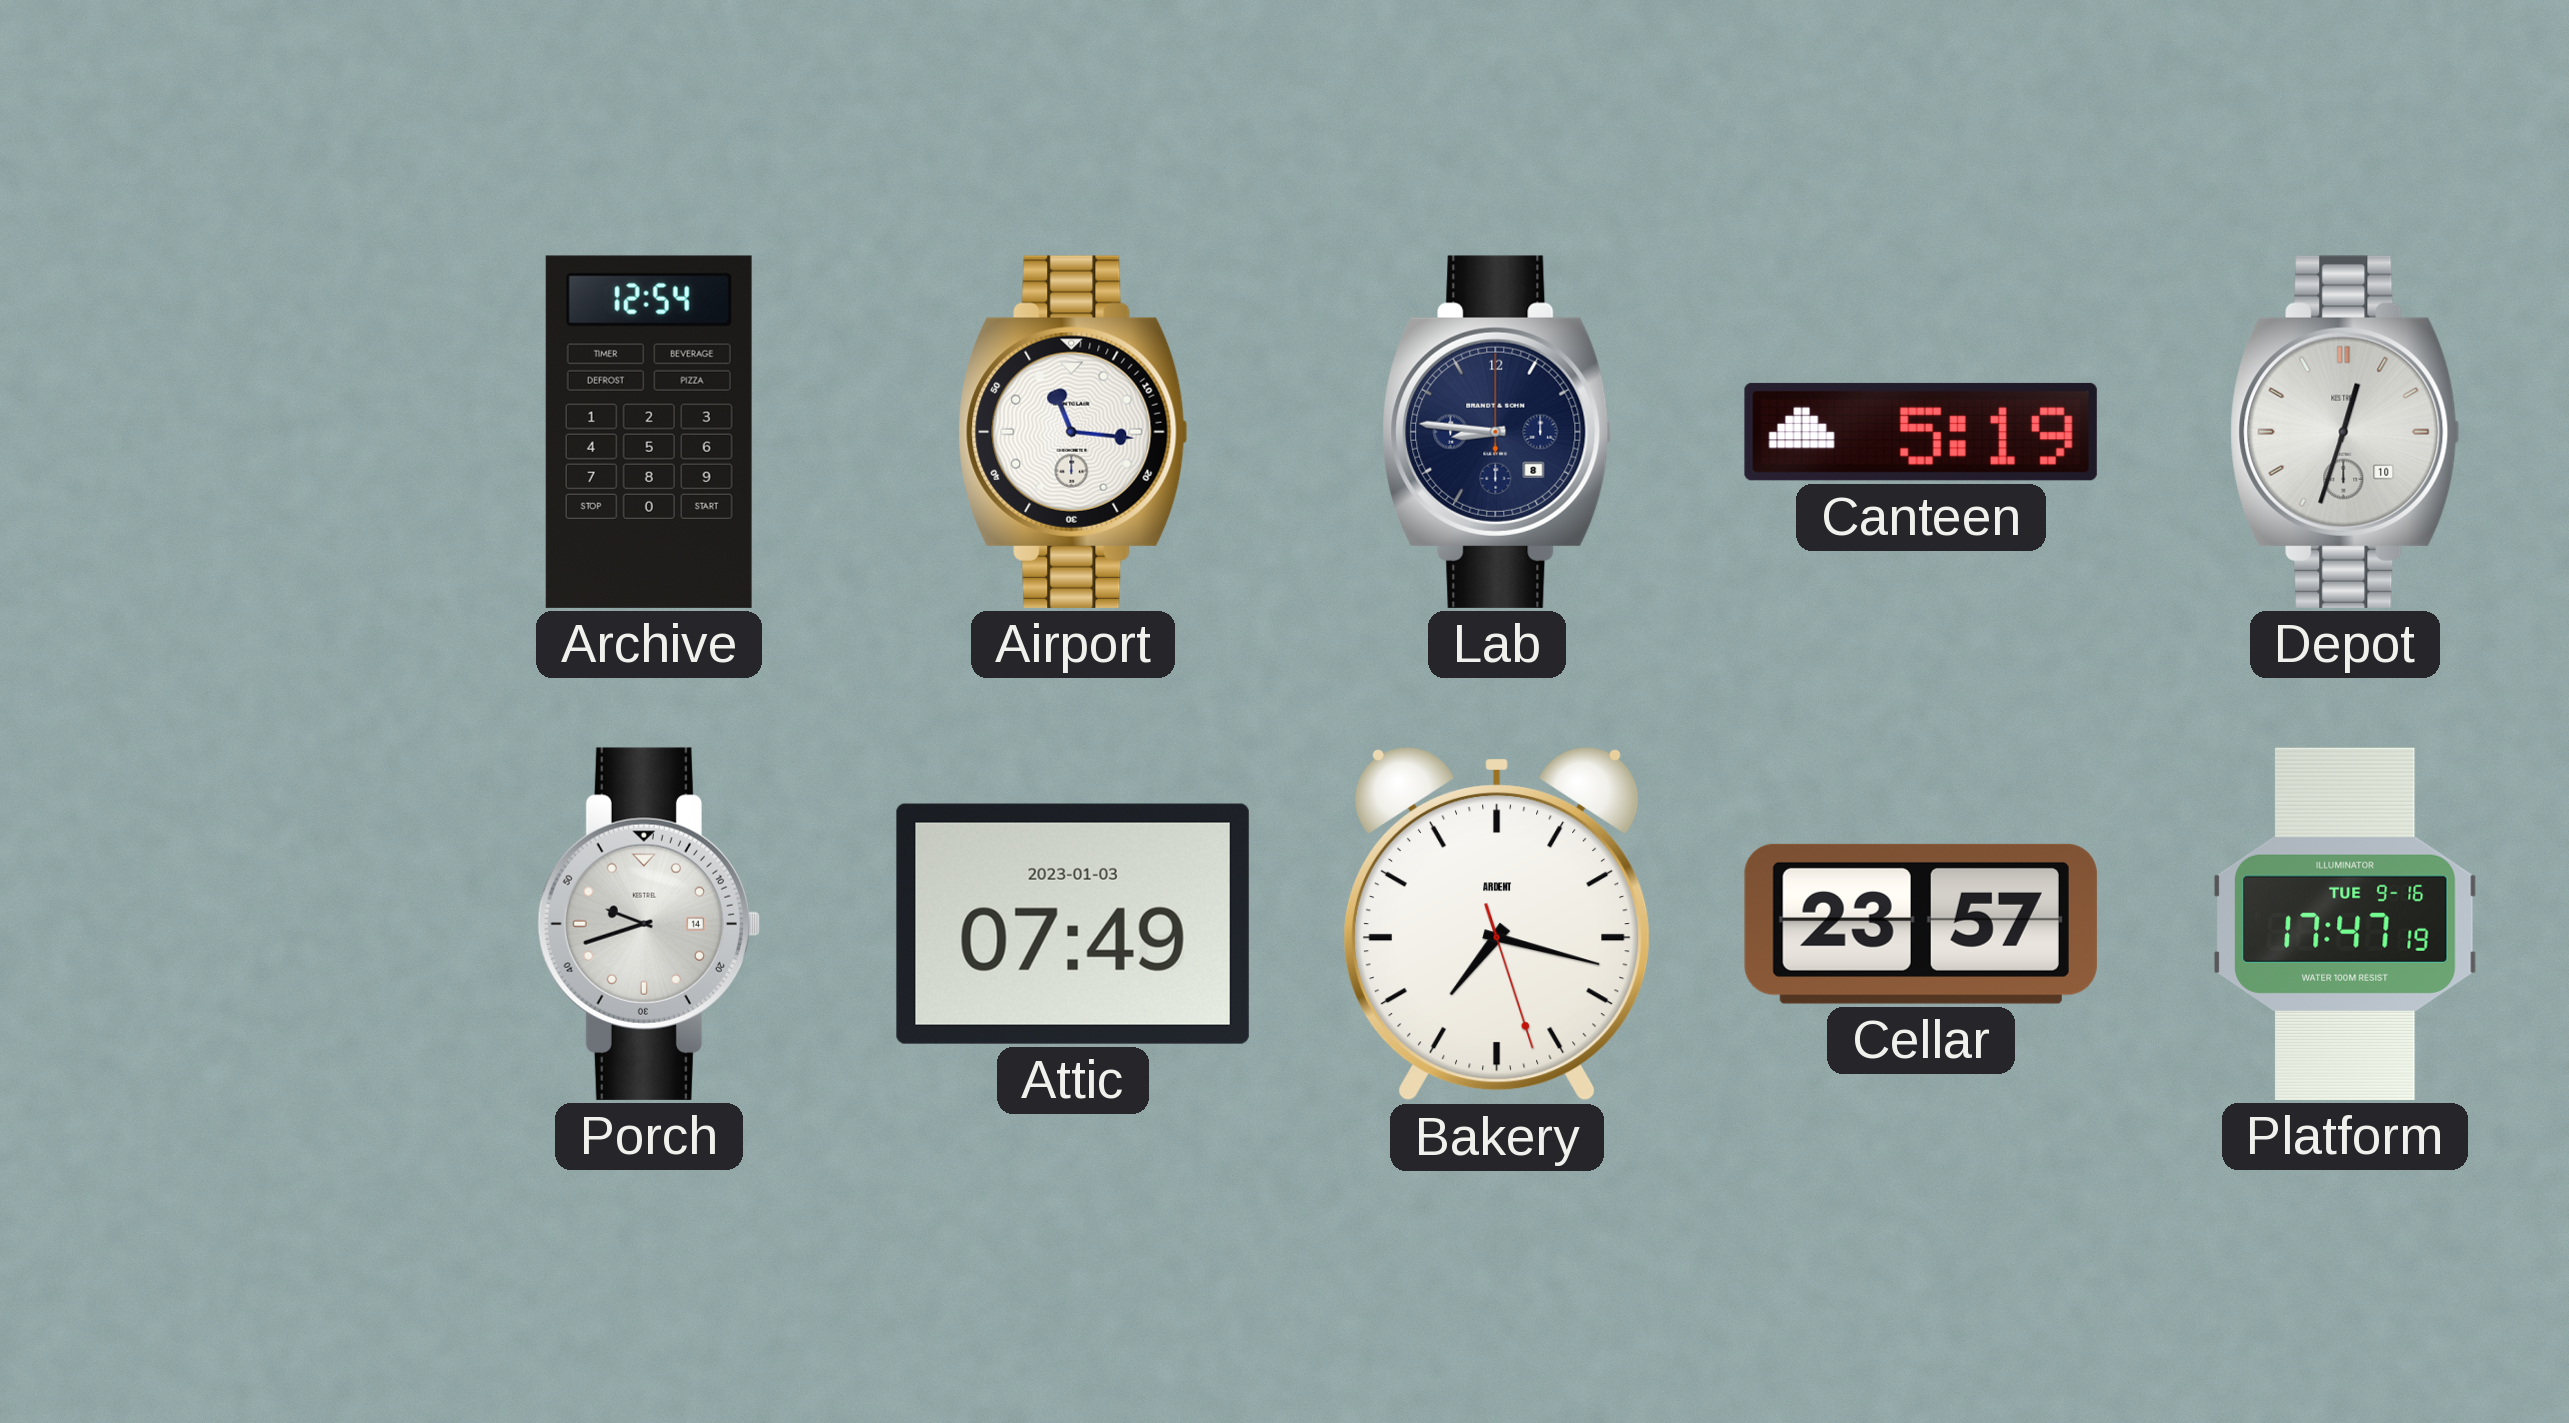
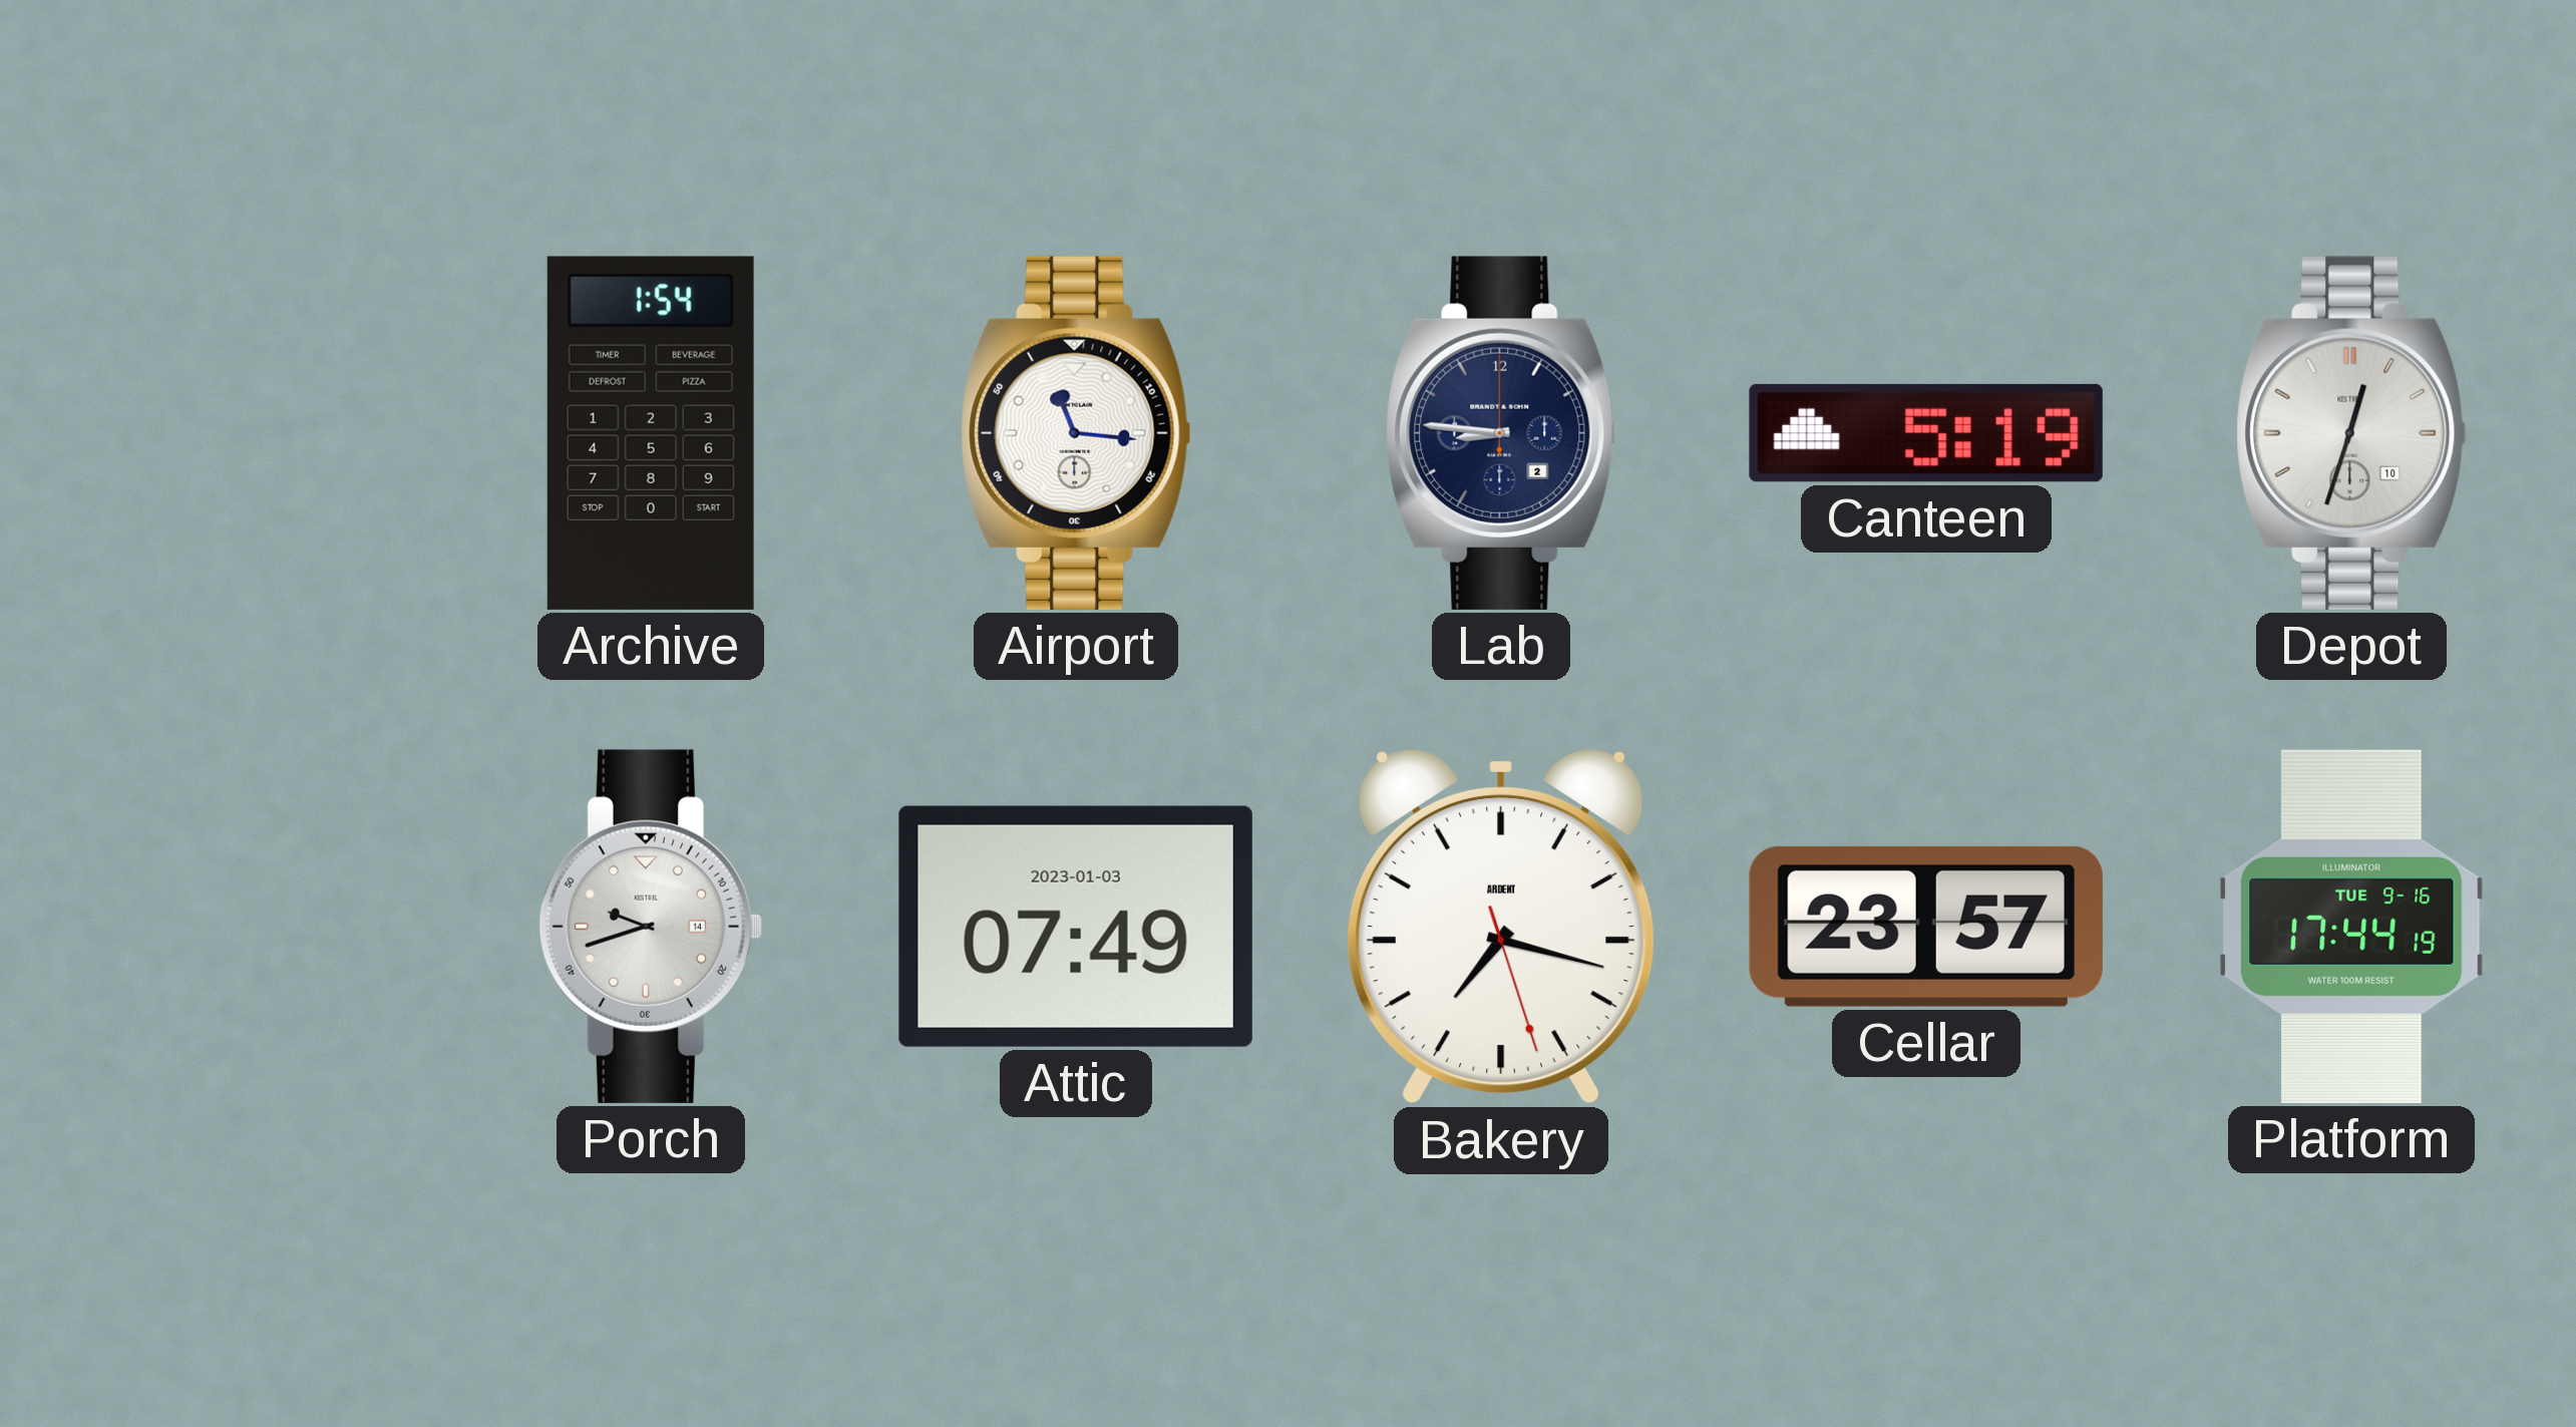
Archive: 12:54 -> 1:54 (651, 433)
Lab date: 8 -> 2 (1501, 433)
Platform: 17:47 -> 17:44 (2352, 927)
